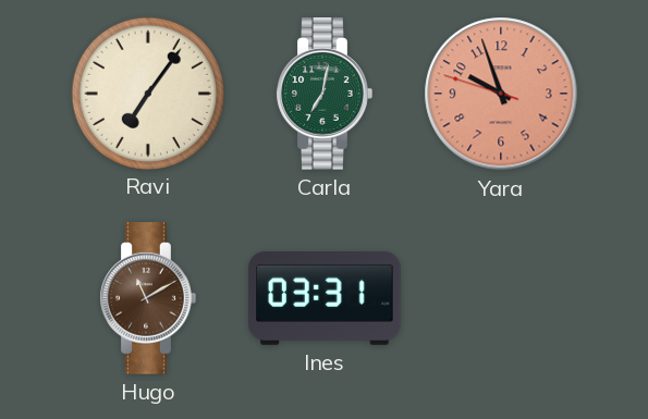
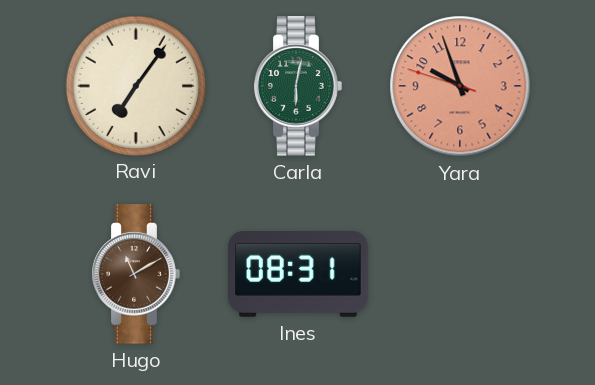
Carla: 7:02 -> 6:02 (298, 86)
Ines: 03:31 -> 08:31 (298, 275)
